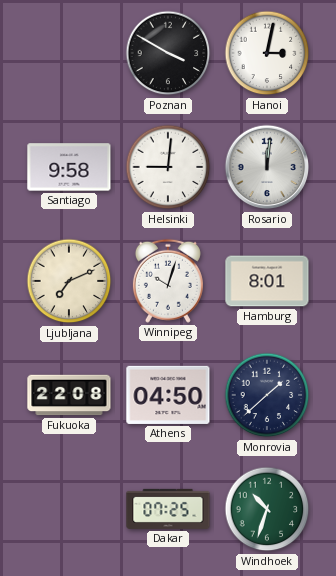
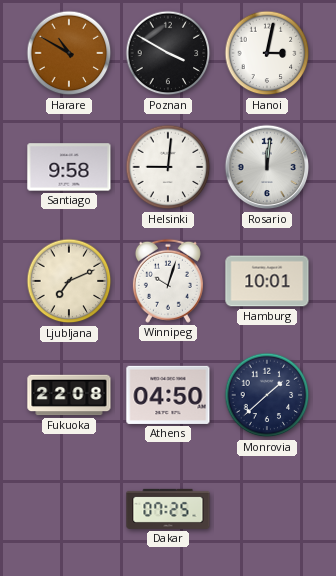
Harare: none -> 10:50 (69, 53)
Hamburg: 8:01 -> 10:01 (267, 281)
Windhoek: 10:33 -> none (267, 509)
